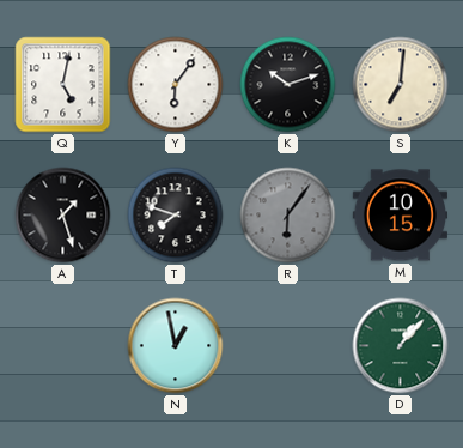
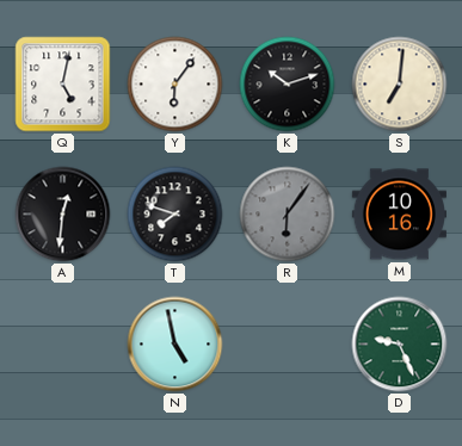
A: 1:27 -> 12:31 (63, 215)
M: 10:15 -> 10:16 (399, 215)
N: 12:58 -> 4:58 (175, 345)
D: 1:07 -> 9:26 (400, 345)
